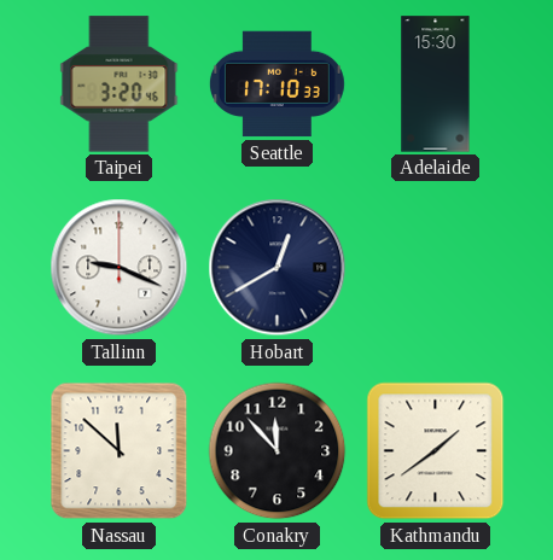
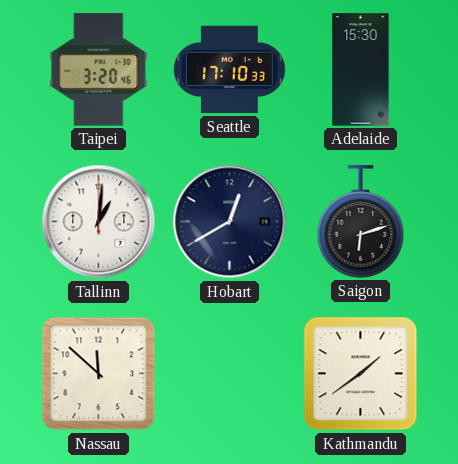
Tallinn: 9:19 -> 1:01 (99, 222)
Saigon: none -> 6:12 (361, 222)
Conakry: 11:53 -> none (278, 451)
